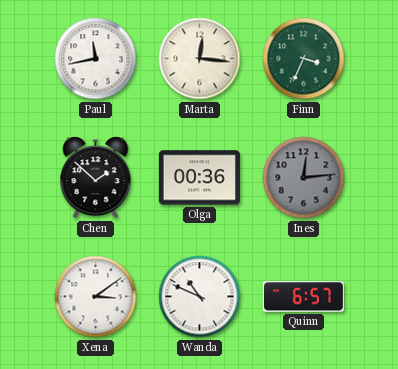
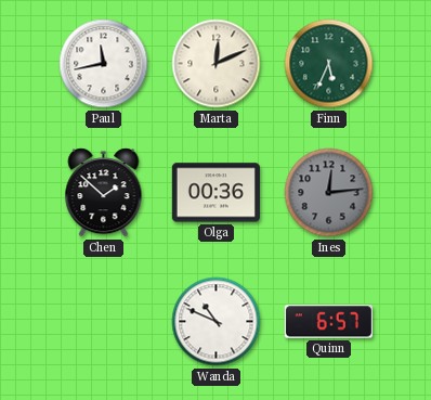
Marta: 12:16 -> 12:11 (217, 64)
Finn: 3:34 -> 5:34 (329, 64)
Xena: 3:09 -> none (96, 297)
